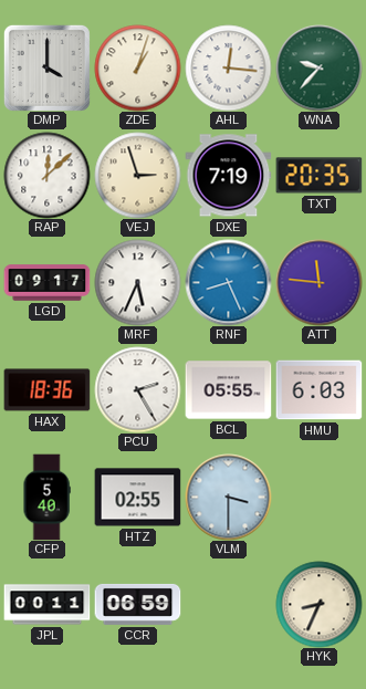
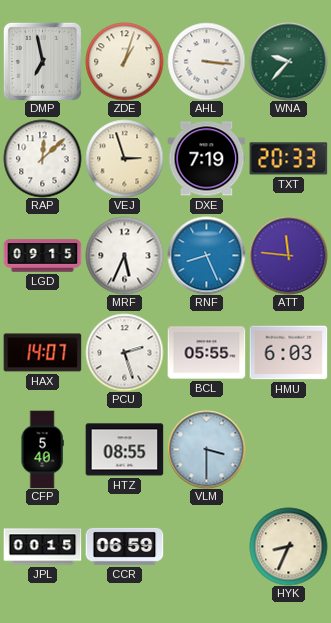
DMP: 4:00 -> 6:58 (42, 61)
AHL: 12:16 -> 3:16 (206, 61)
TXT: 20:35 -> 20:33 (288, 159)
LGD: 09:17 -> 09:15 (42, 256)
HAX: 18:36 -> 14:07 (42, 353)
PCU: 2:25 -> 2:27 (124, 352)
HTZ: 02:55 -> 08:55 (124, 450)
JPL: 00:11 -> 00:15 (42, 547)
